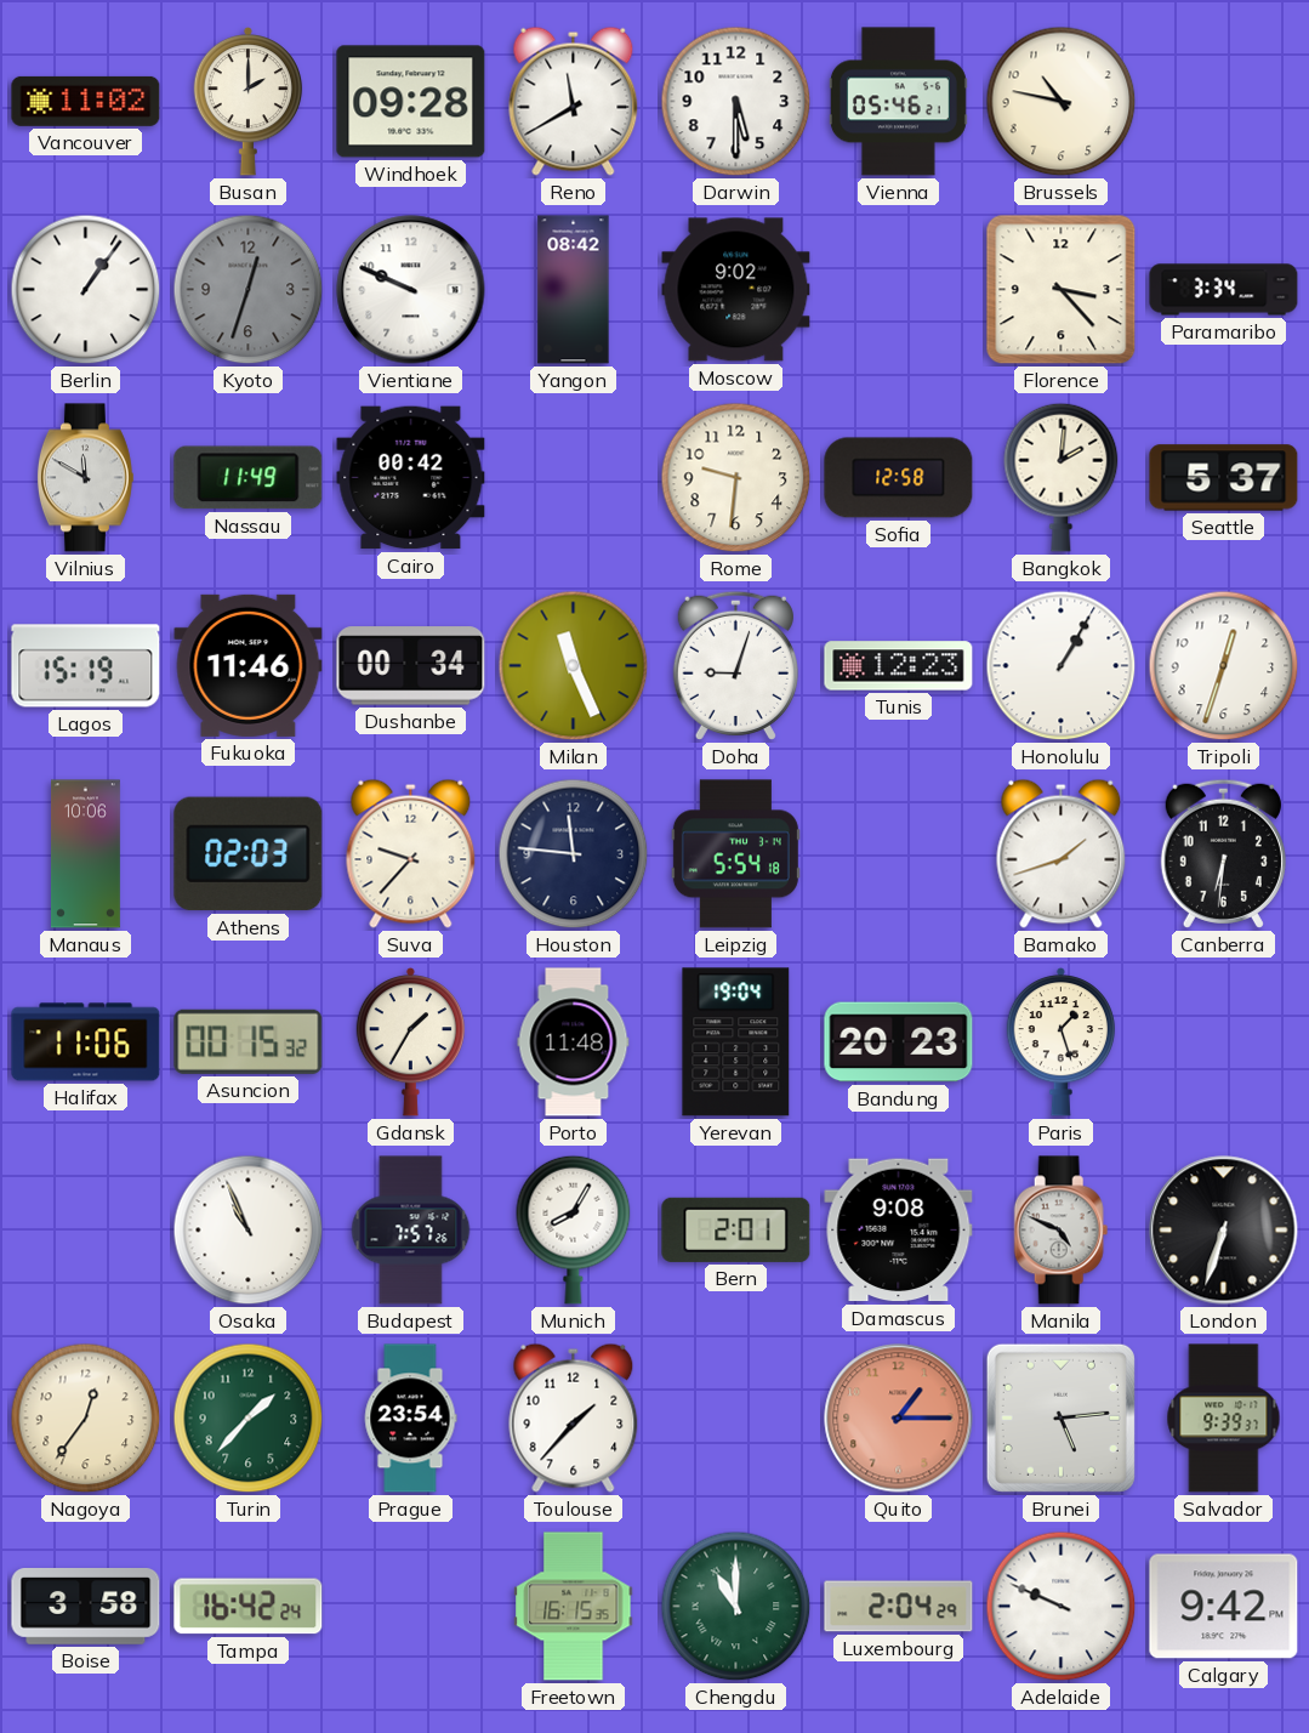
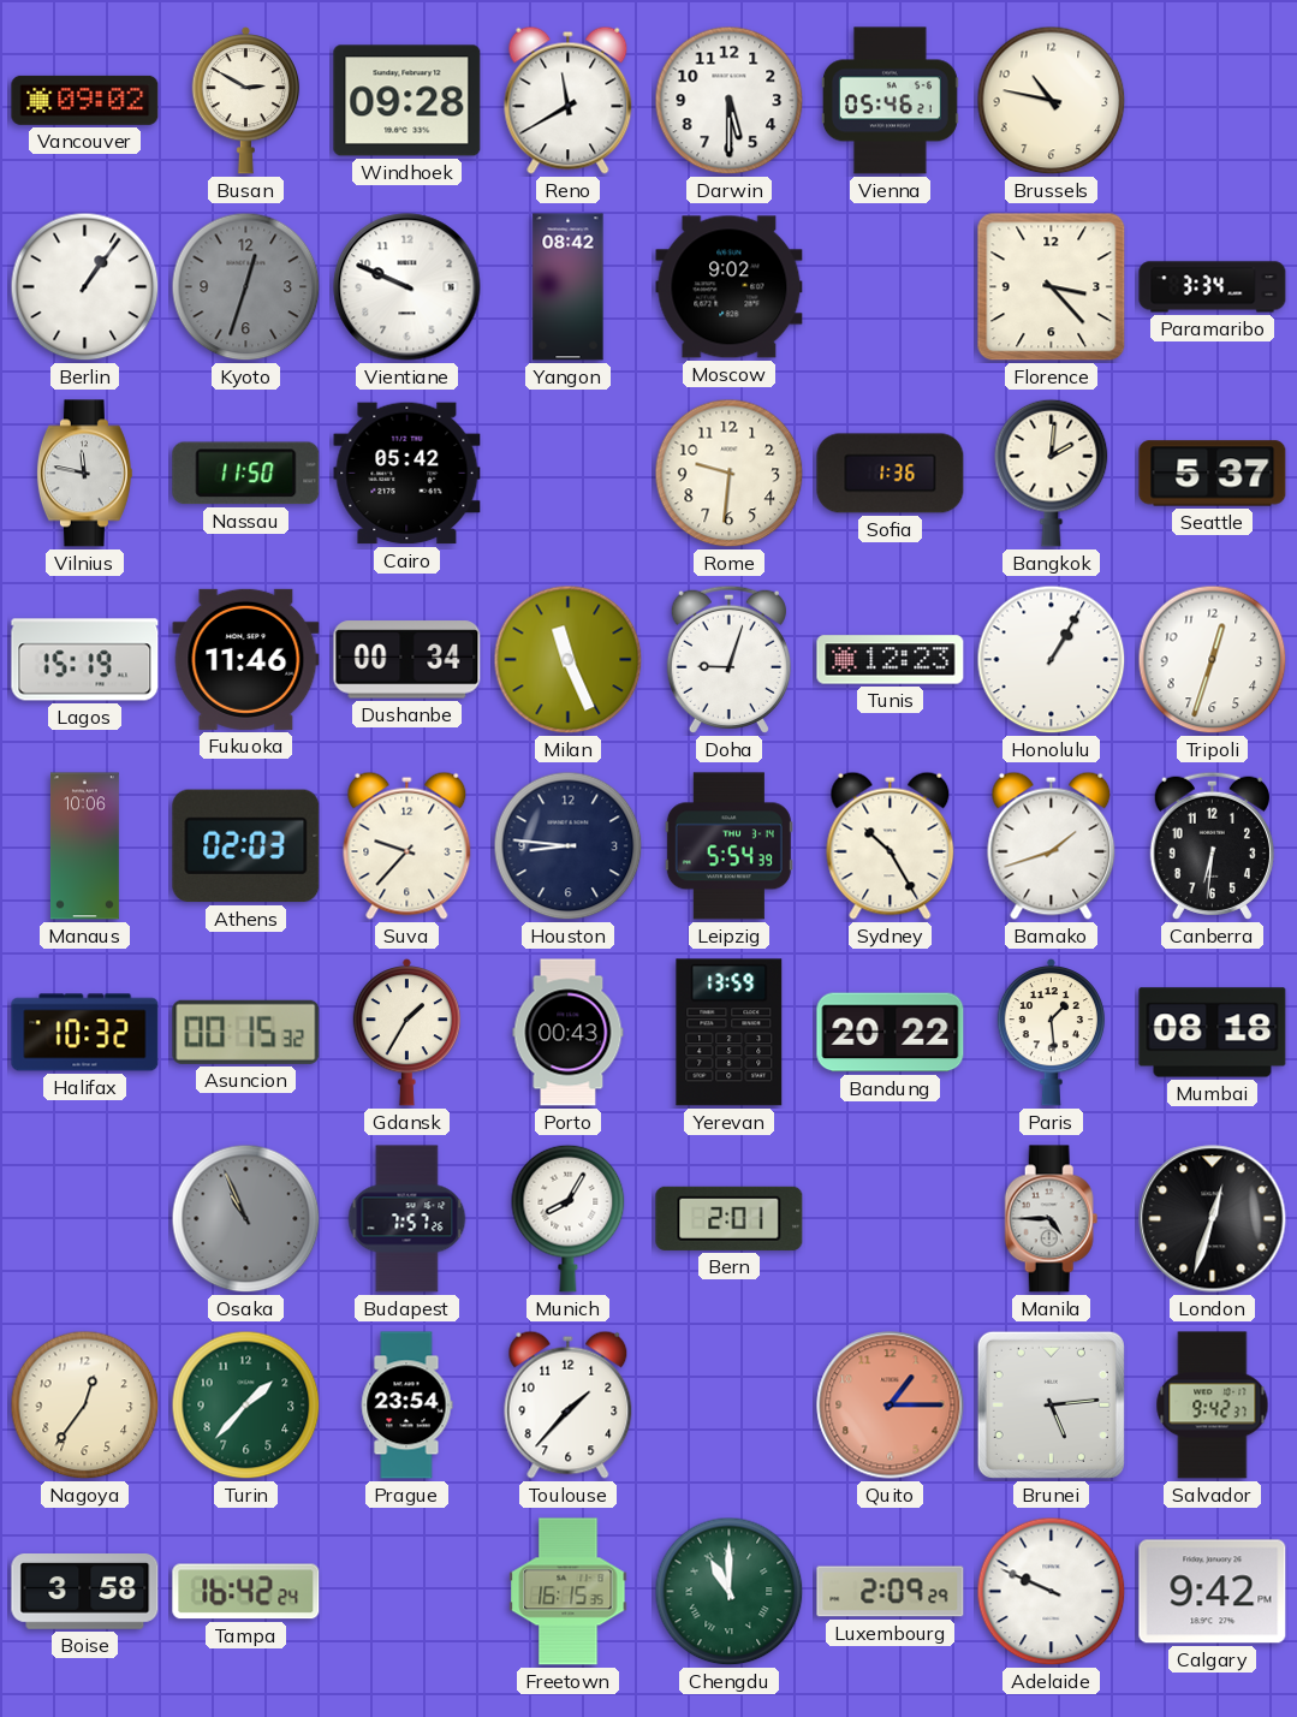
Vancouver: 11:02 -> 09:02 (85, 100)
Busan: 2:00 -> 2:50 (246, 100)
Vilnius: 11:50 -> 11:47 (84, 474)
Nassau: 11:49 -> 11:50 (246, 474)
Cairo: 00:42 -> 05:42 (407, 474)
Sofia: 12:58 -> 1:36 (891, 474)
Houston: 11:46 -> 8:46 (569, 846)
Leipzig: 5:54:18 -> 5:54:39 (728, 846)
Sydney: none -> 10:25 (891, 845)
Halifax: 11:06 -> 10:32 (85, 1033)
Porto: 11:48 -> 00:43 (569, 1033)
Yerevan: 19:04 -> 13:59 (730, 1033)
Bandung: 20:23 -> 20:22 (891, 1033)
Paris: 1:27 -> 1:29 (1052, 1032)
Mumbai: none -> 08:18 (1213, 1033)
Osaka dial: white -> grey (246, 1219)
Damascus: 9:08 -> none (899, 1231)
Manila: 4:49 -> 4:45 (1052, 1219)
London: 6:33 -> 12:33 (1213, 1219)
Salvador: 9:39 -> 9:42 (1213, 1406)
Luxembourg: 2:04 -> 2:09 (891, 1592)
